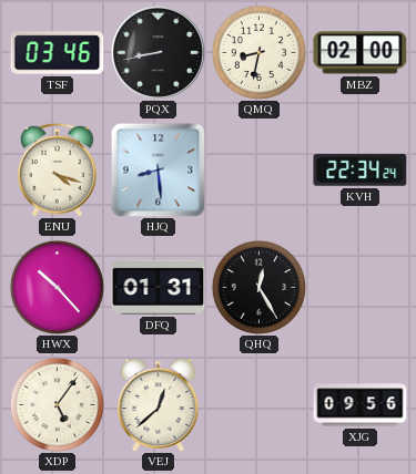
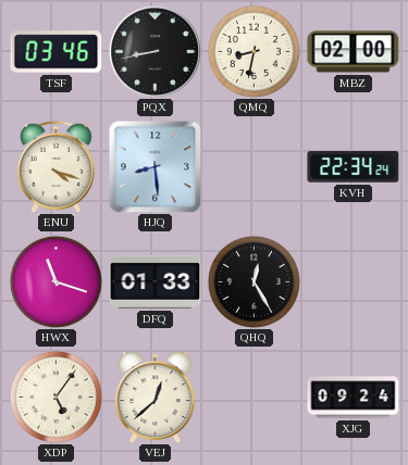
HWX: 10:23 -> 11:18 (55, 281)
DFQ: 01:31 -> 01:33 (156, 281)
XJG: 09:56 -> 09:24 (354, 398)
